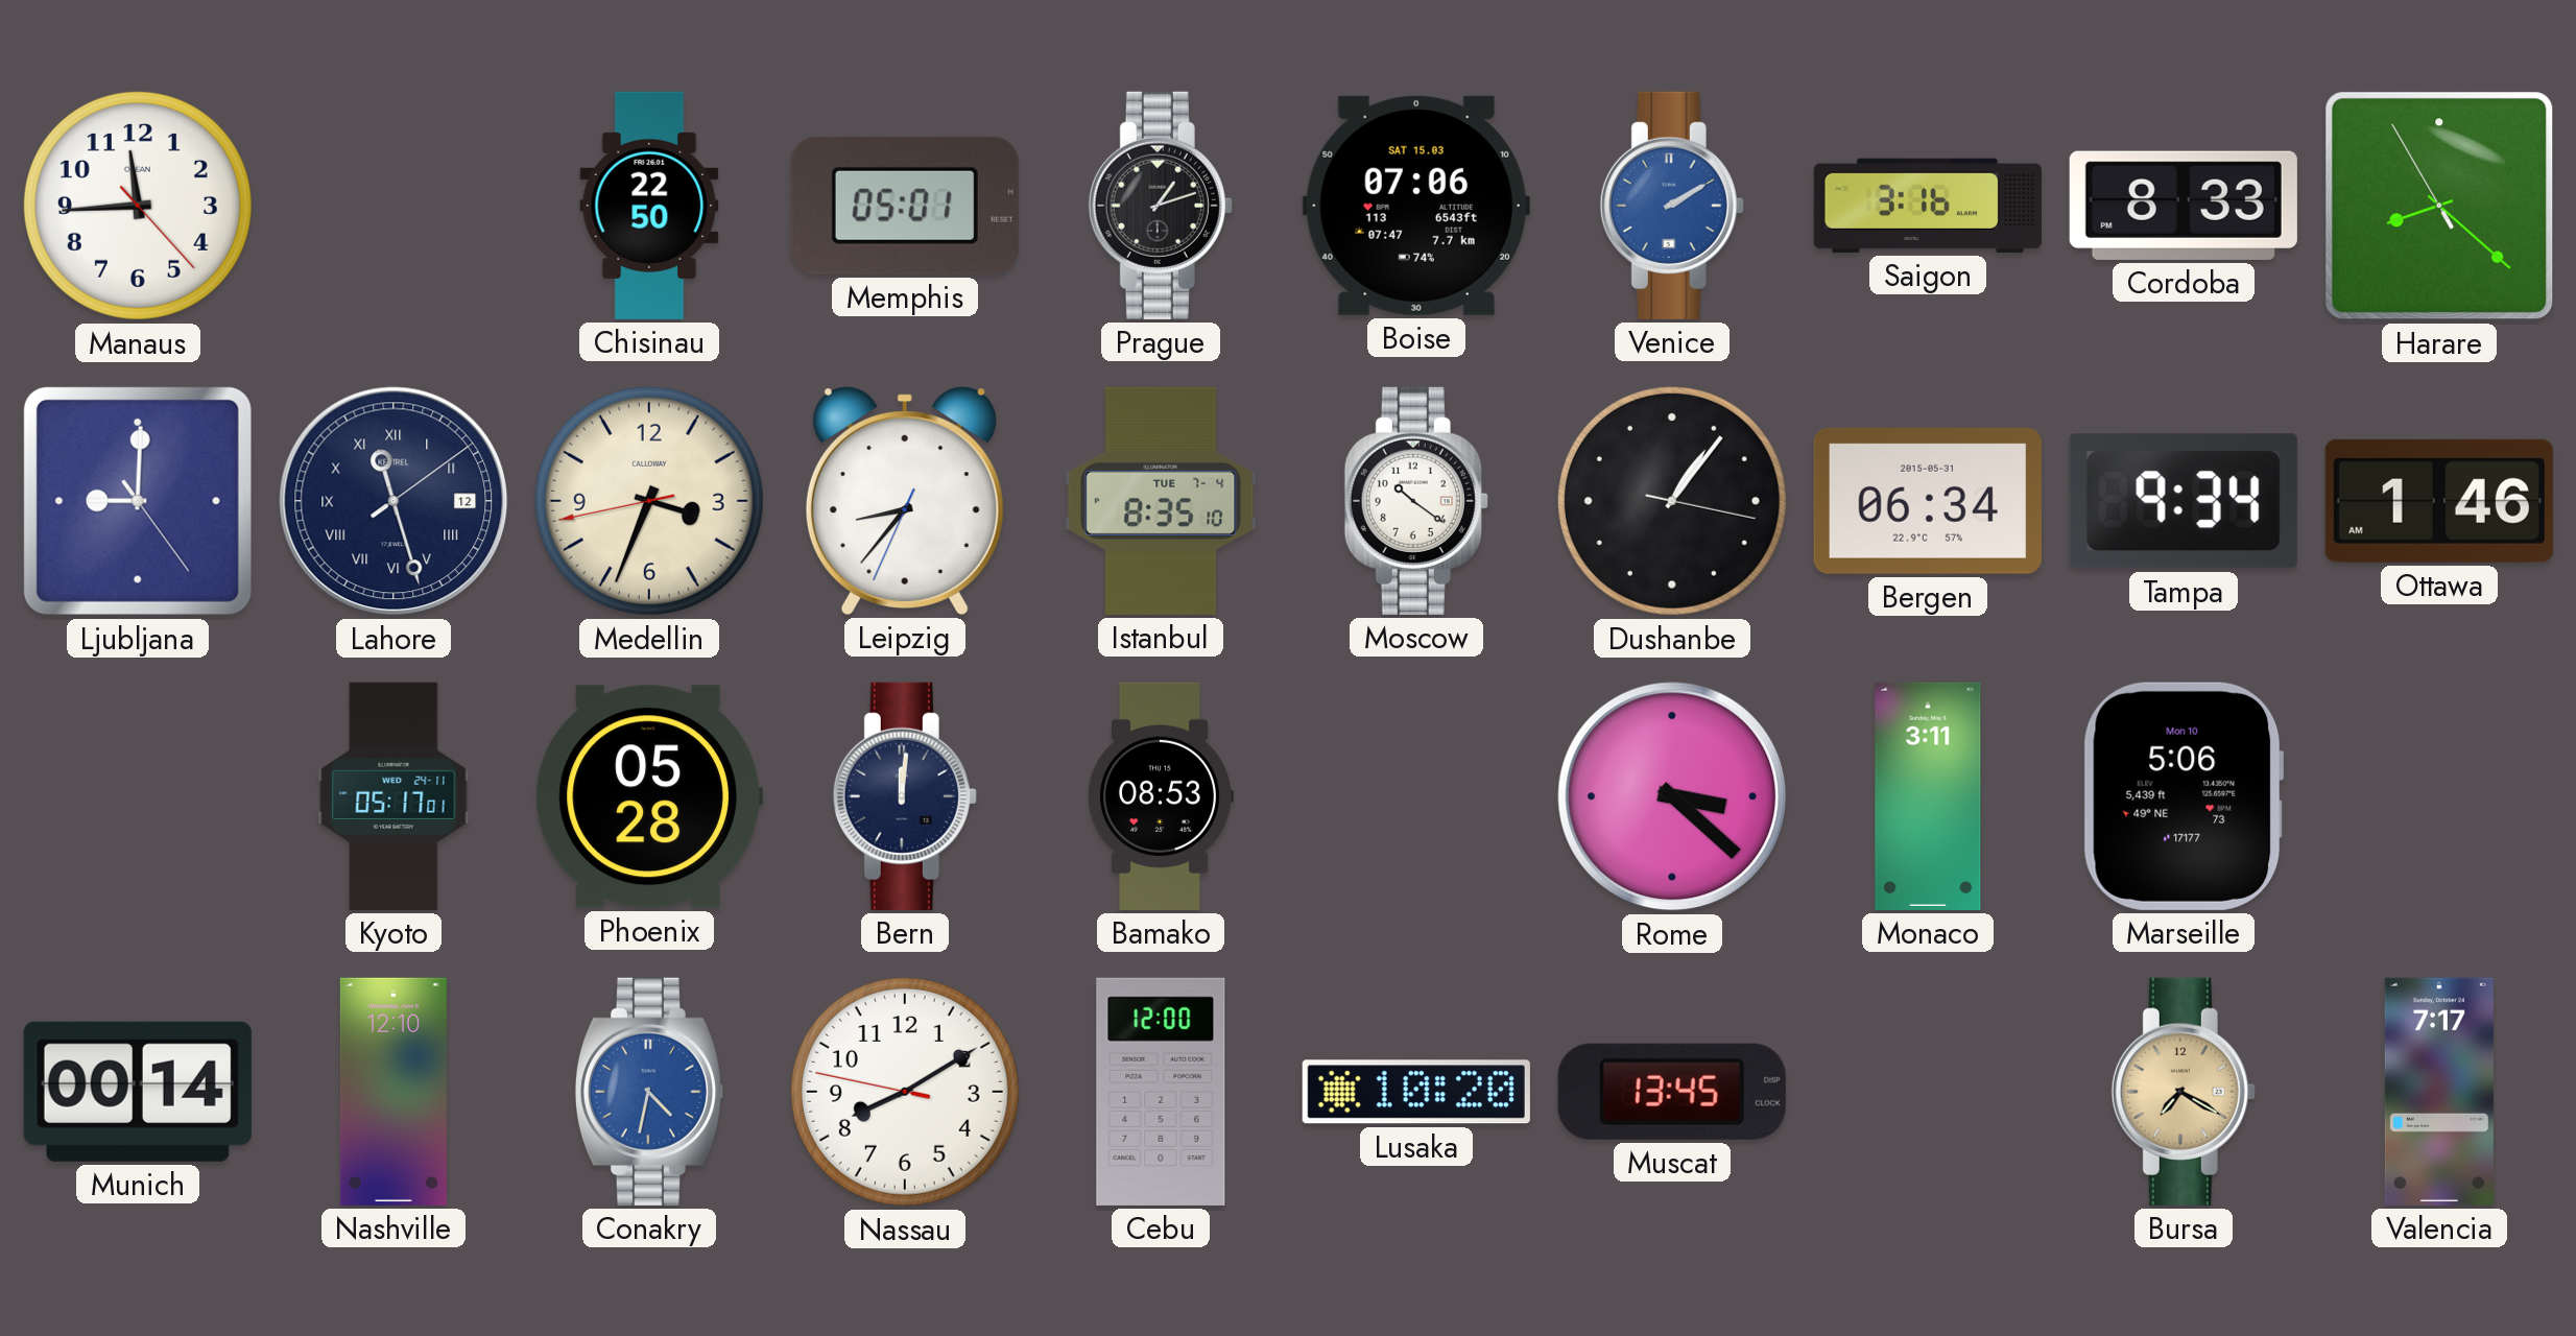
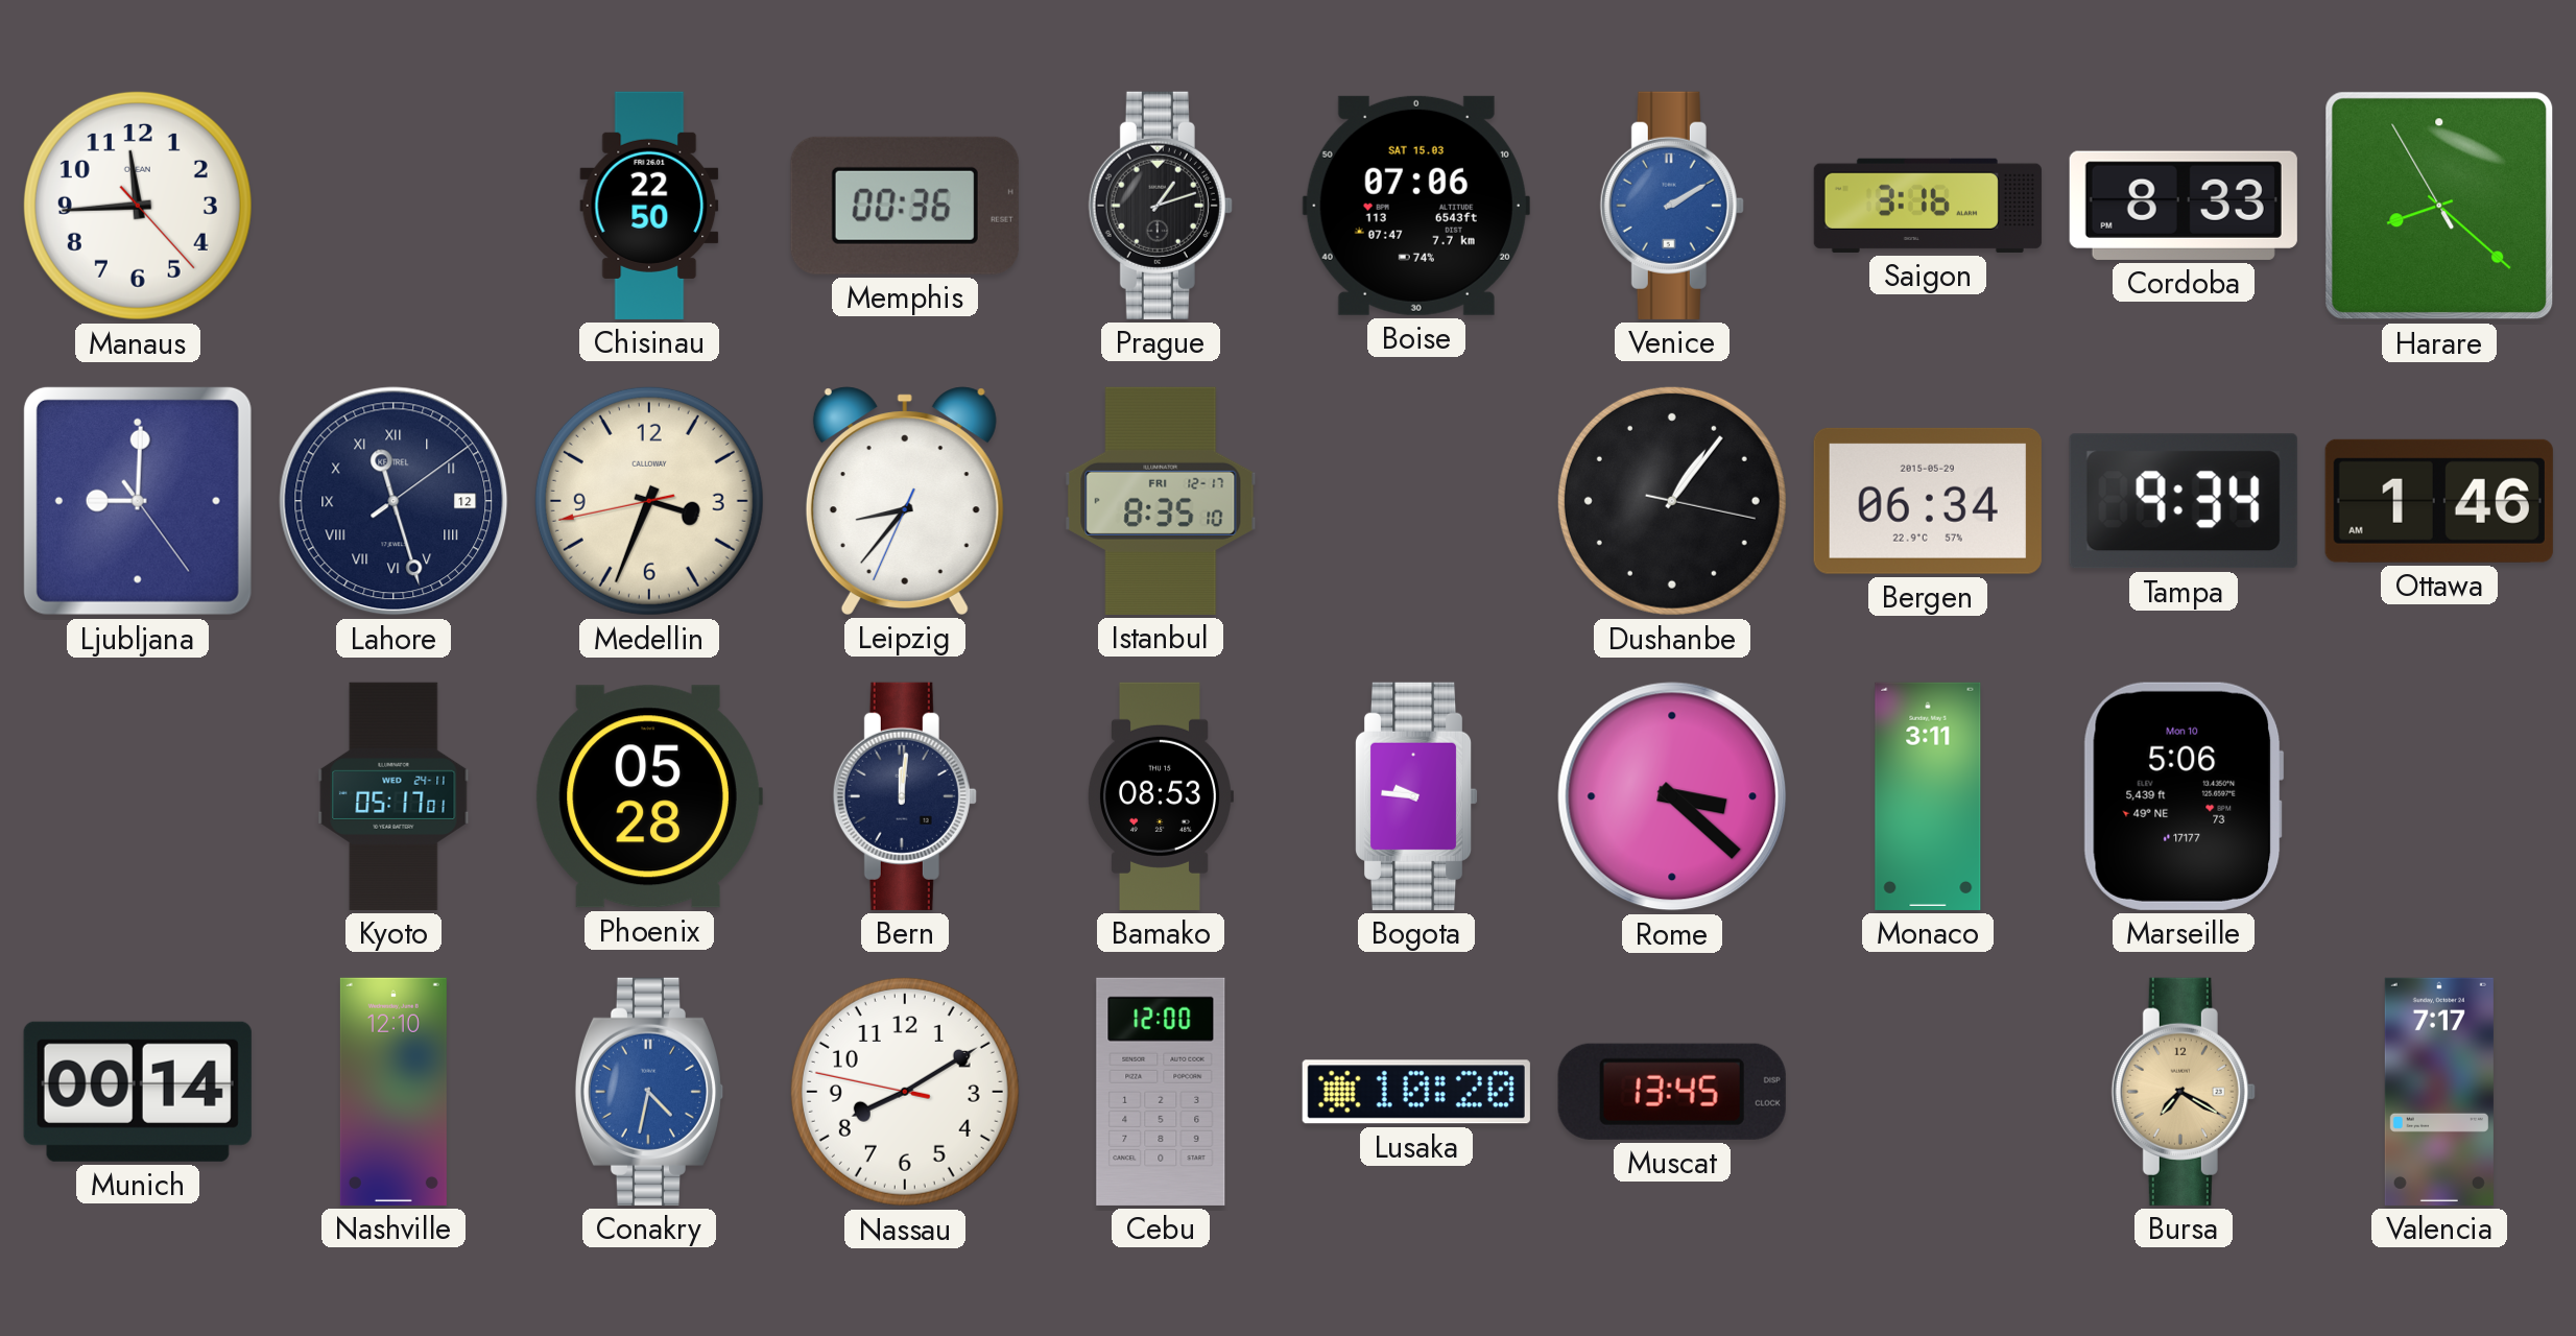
Memphis: 05:01 -> 00:36 (905, 206)
Istanbul date: TUE 7-4 -> FRI 12-17 (1161, 501)
Moscow: 10:21 -> none (1416, 501)
Bergen date: 2015-05-31 -> 2015-05-29 (1928, 501)
Bogota: none -> 9:46 (1416, 796)
